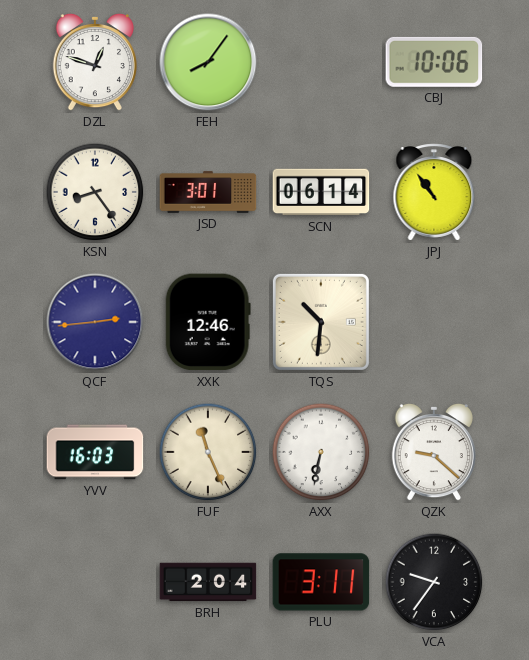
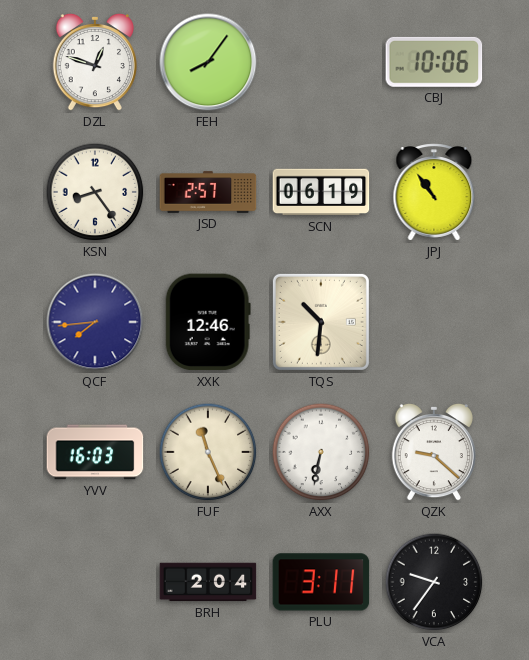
JSD: 3:01 -> 2:57 (208, 192)
SCN: 06:14 -> 06:19 (321, 192)
QCF: 2:44 -> 7:44 (95, 322)
